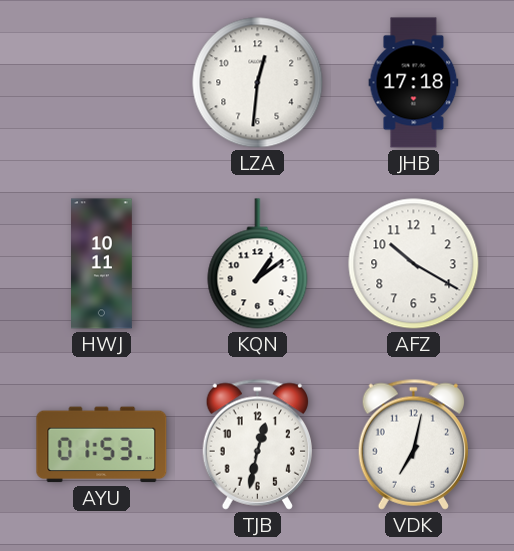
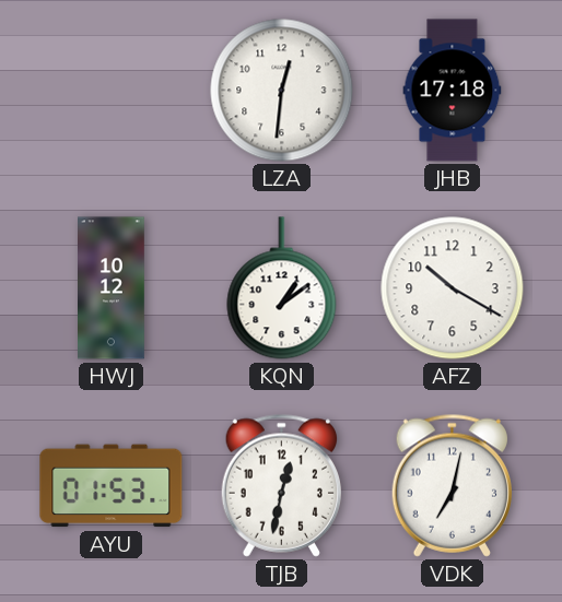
HWJ: 10:11 -> 10:12 (112, 288)
